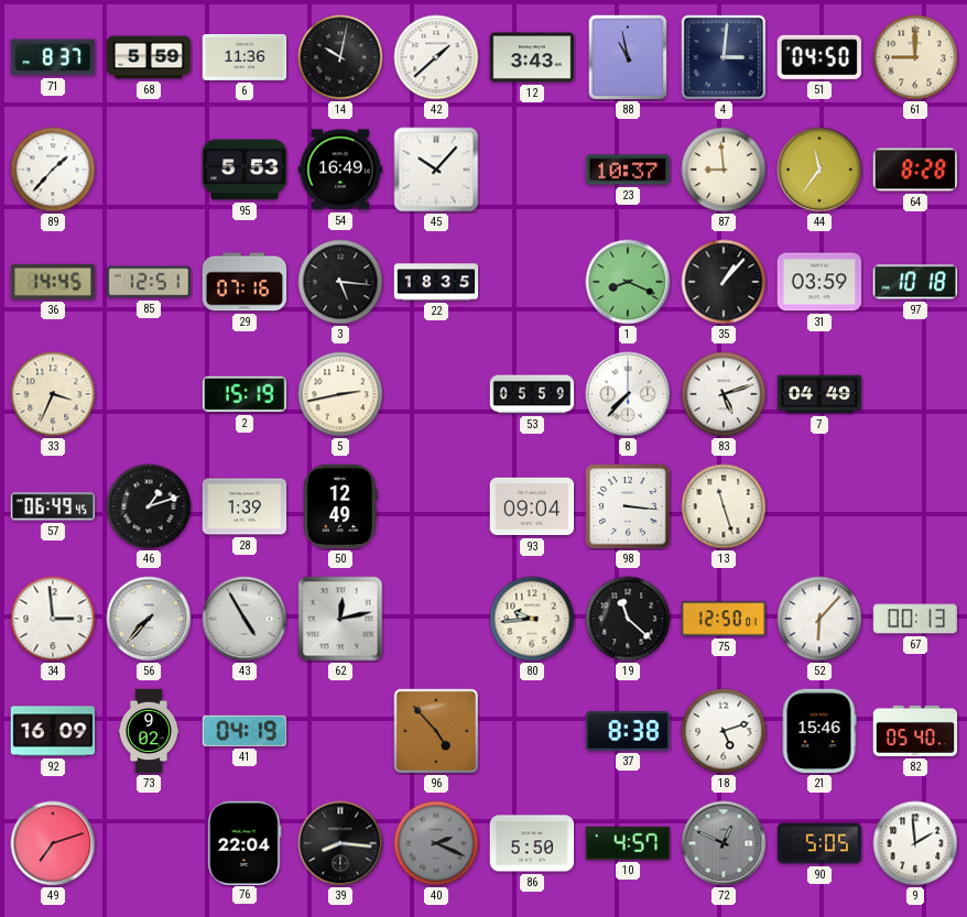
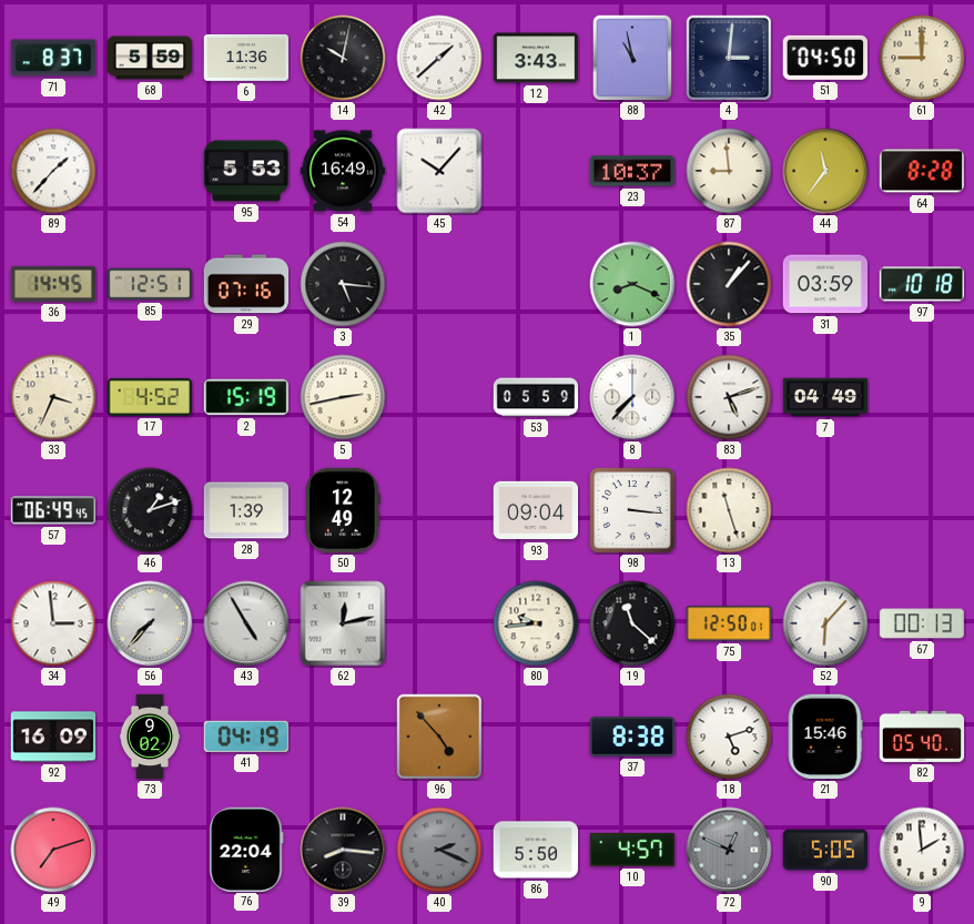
22: 18:35 -> none (436, 282)
17: none -> 4:52 (150, 397)
